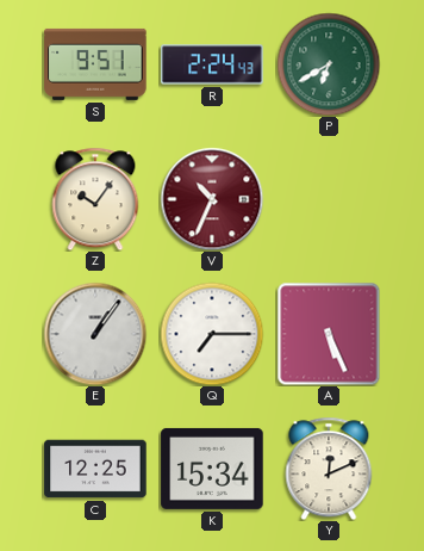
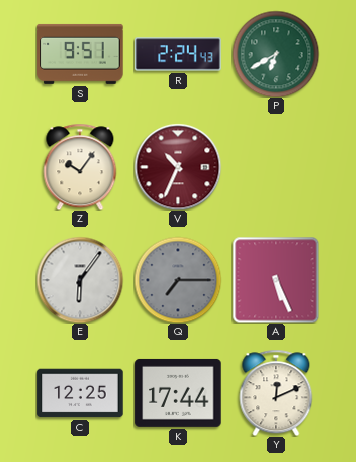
E: 1:06 -> 6:06 (80, 280)
Q dial: white -> grey (178, 280)
K: 15:34 -> 17:44 (178, 393)
